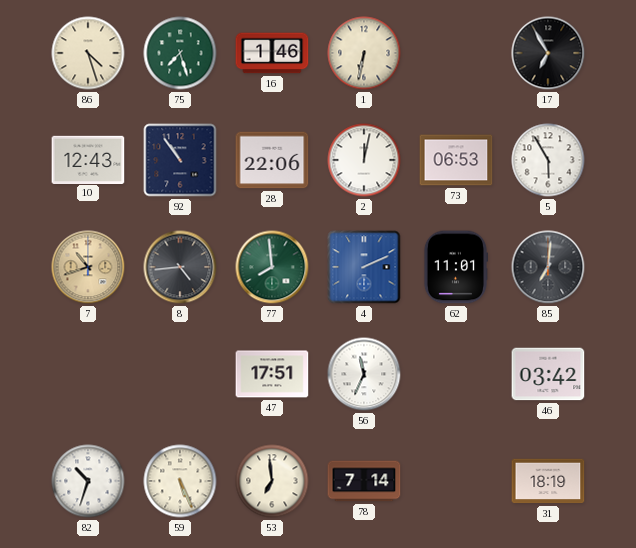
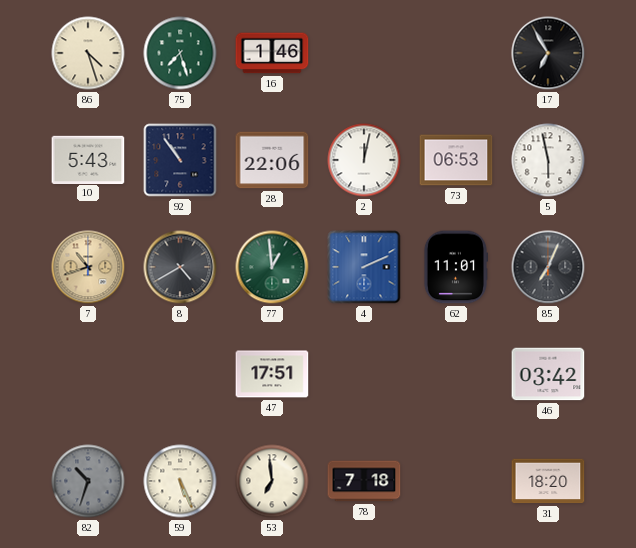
1: 6:32 -> none (364, 53)
10: 12:43 -> 5:43 (88, 159)
5: 5:55 -> 5:58 (548, 160)
8: 4:44 -> 4:40 (180, 267)
77: 7:59 -> 12:59 (272, 267)
85: 7:01 -> 7:04 (548, 267)
56: 11:34 -> none (364, 374)
82 dial: white -> grey (88, 481)
78: 7:14 -> 7:18 (364, 481)
31: 18:19 -> 18:20 (548, 481)
